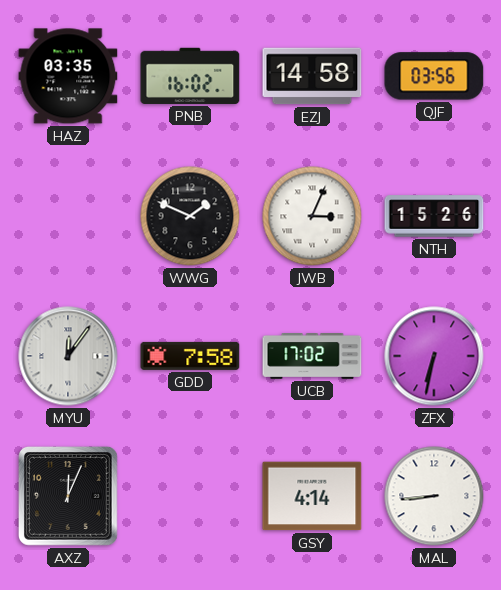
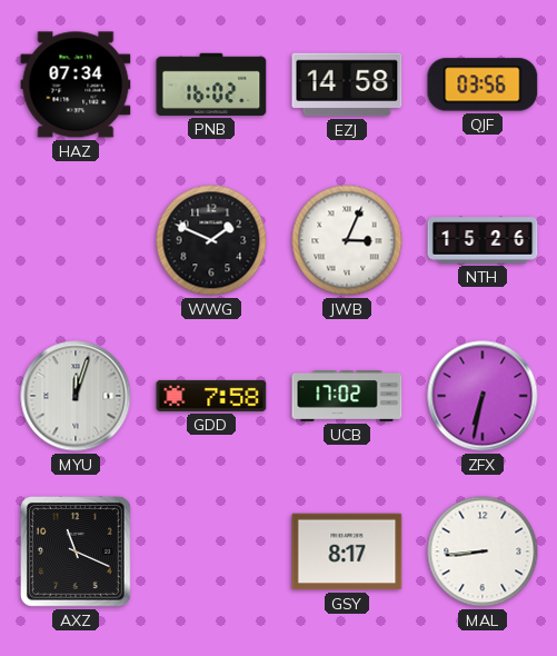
HAZ: 03:35 -> 07:34 (76, 85)
MYU: 12:06 -> 12:03 (76, 396)
AXZ: 12:04 -> 11:19 (76, 551)
GSY: 4:14 -> 8:17 (347, 551)
